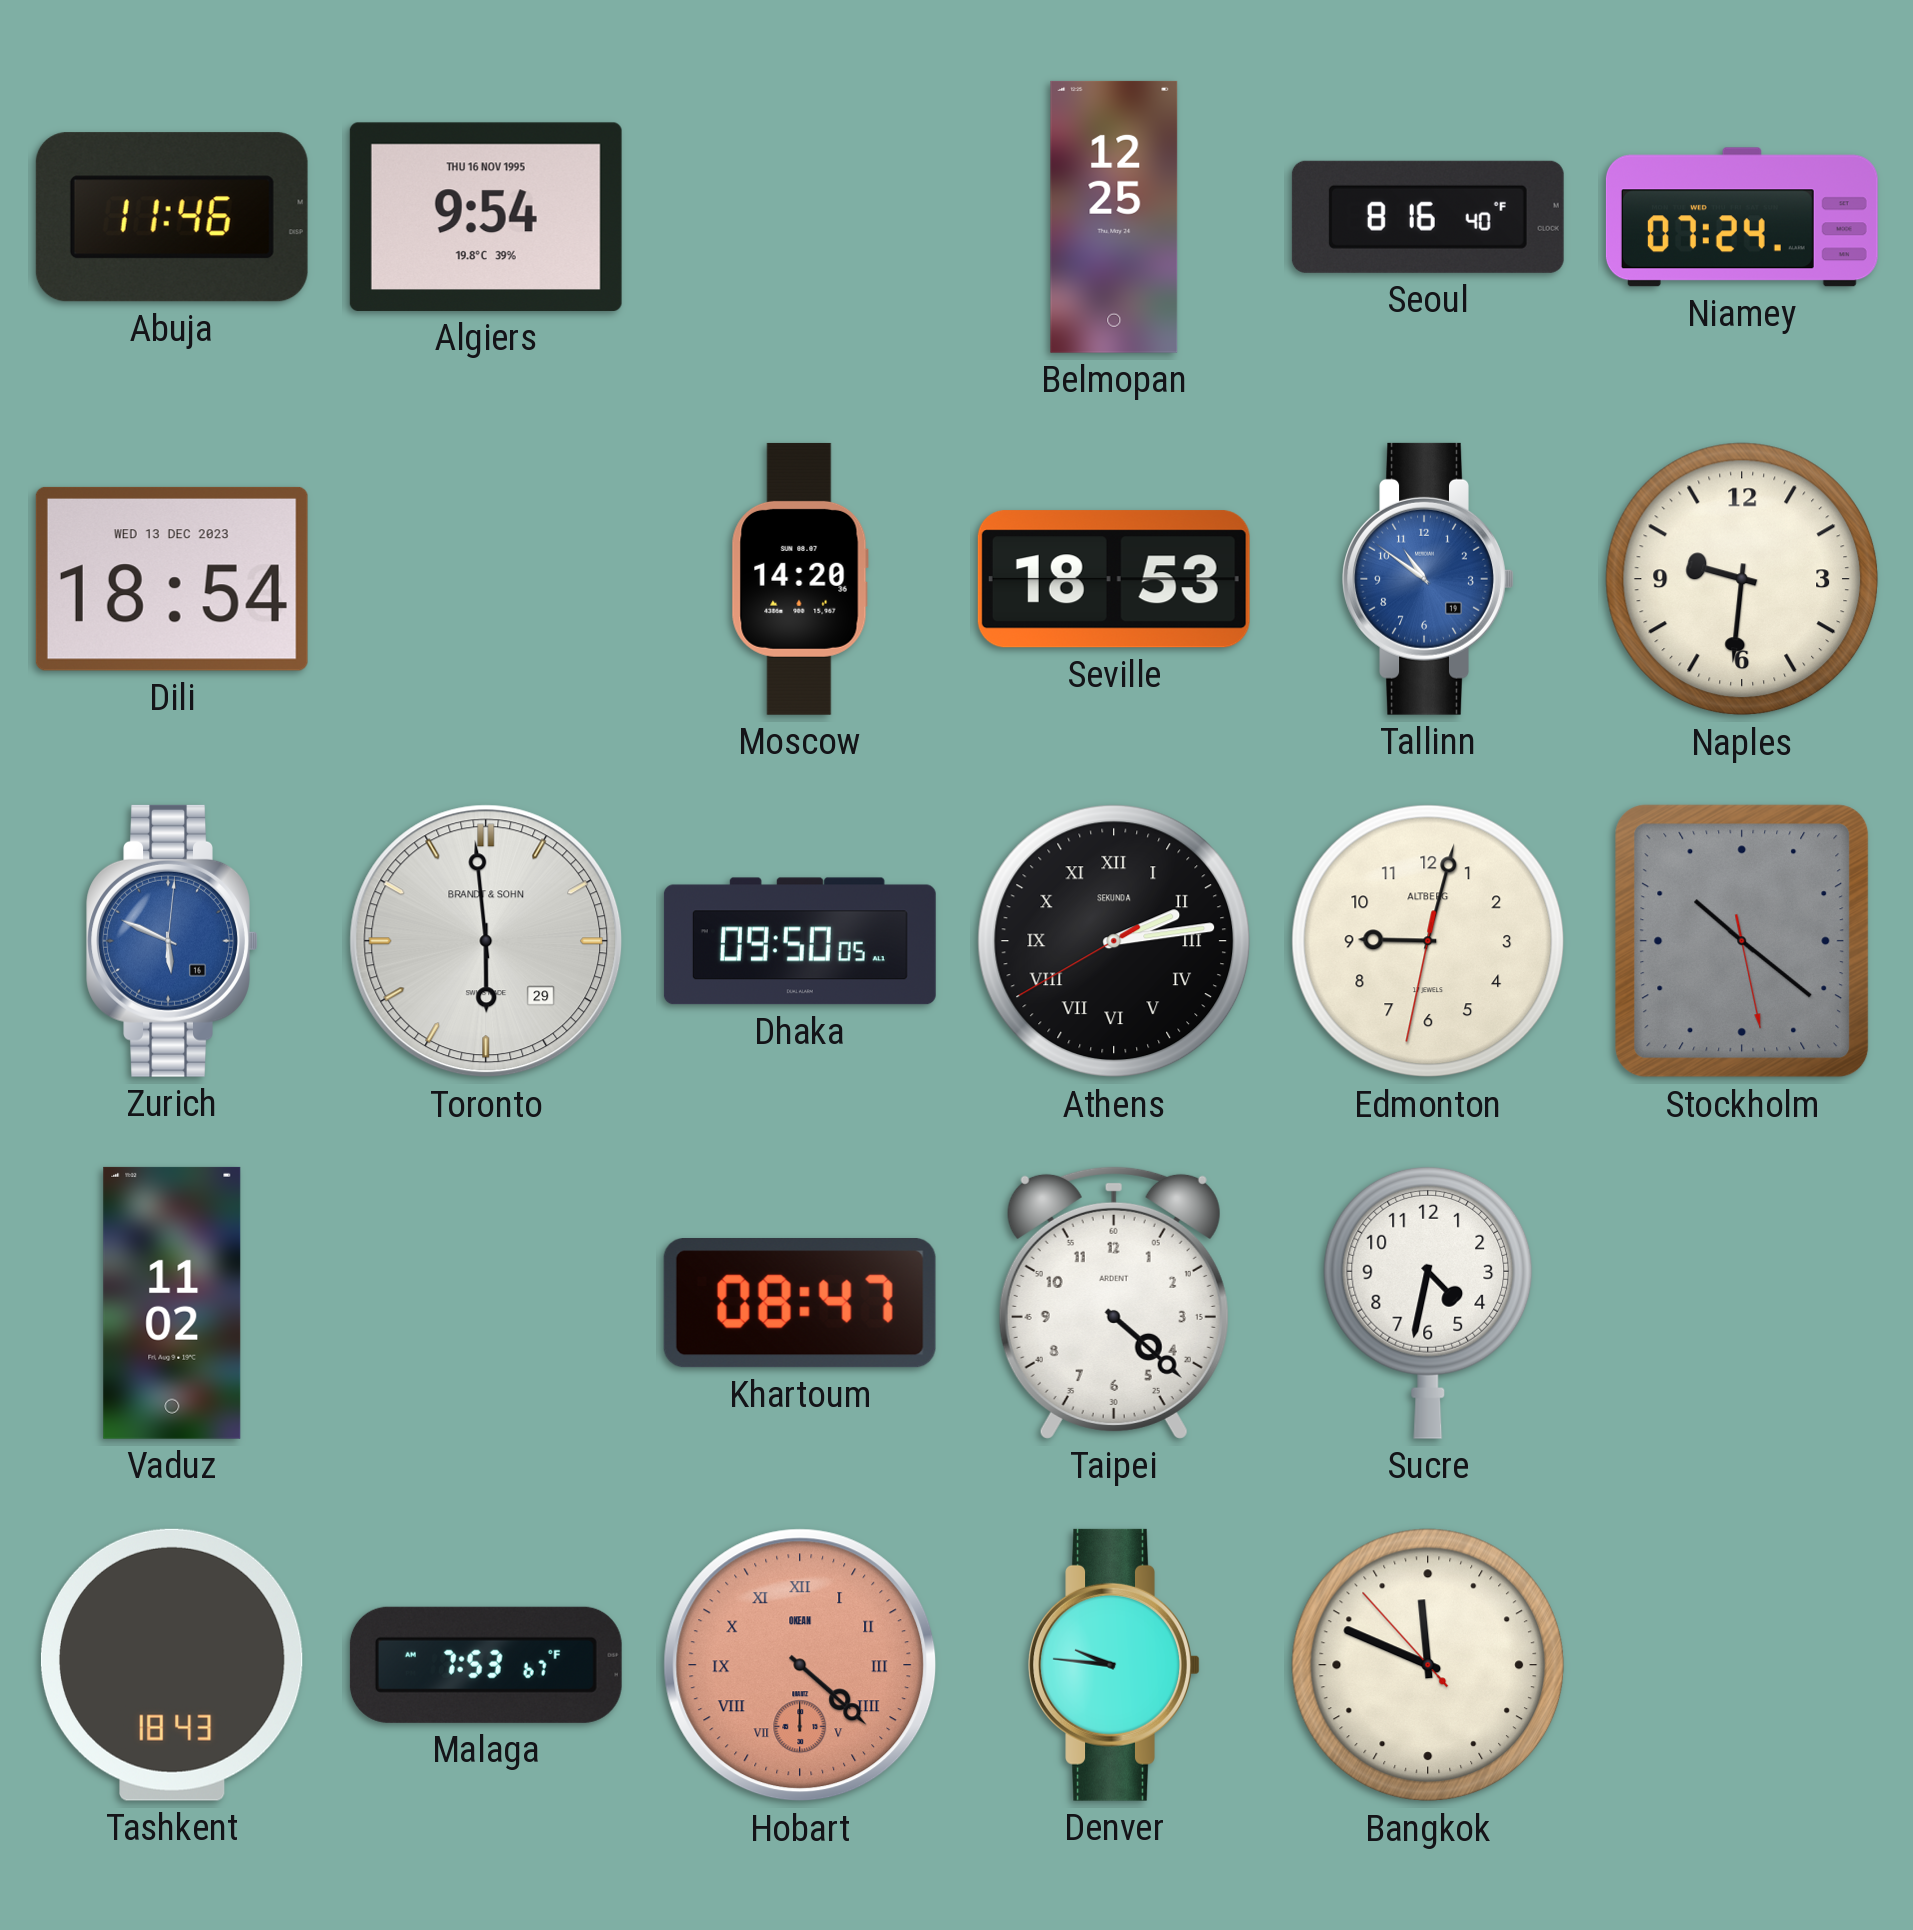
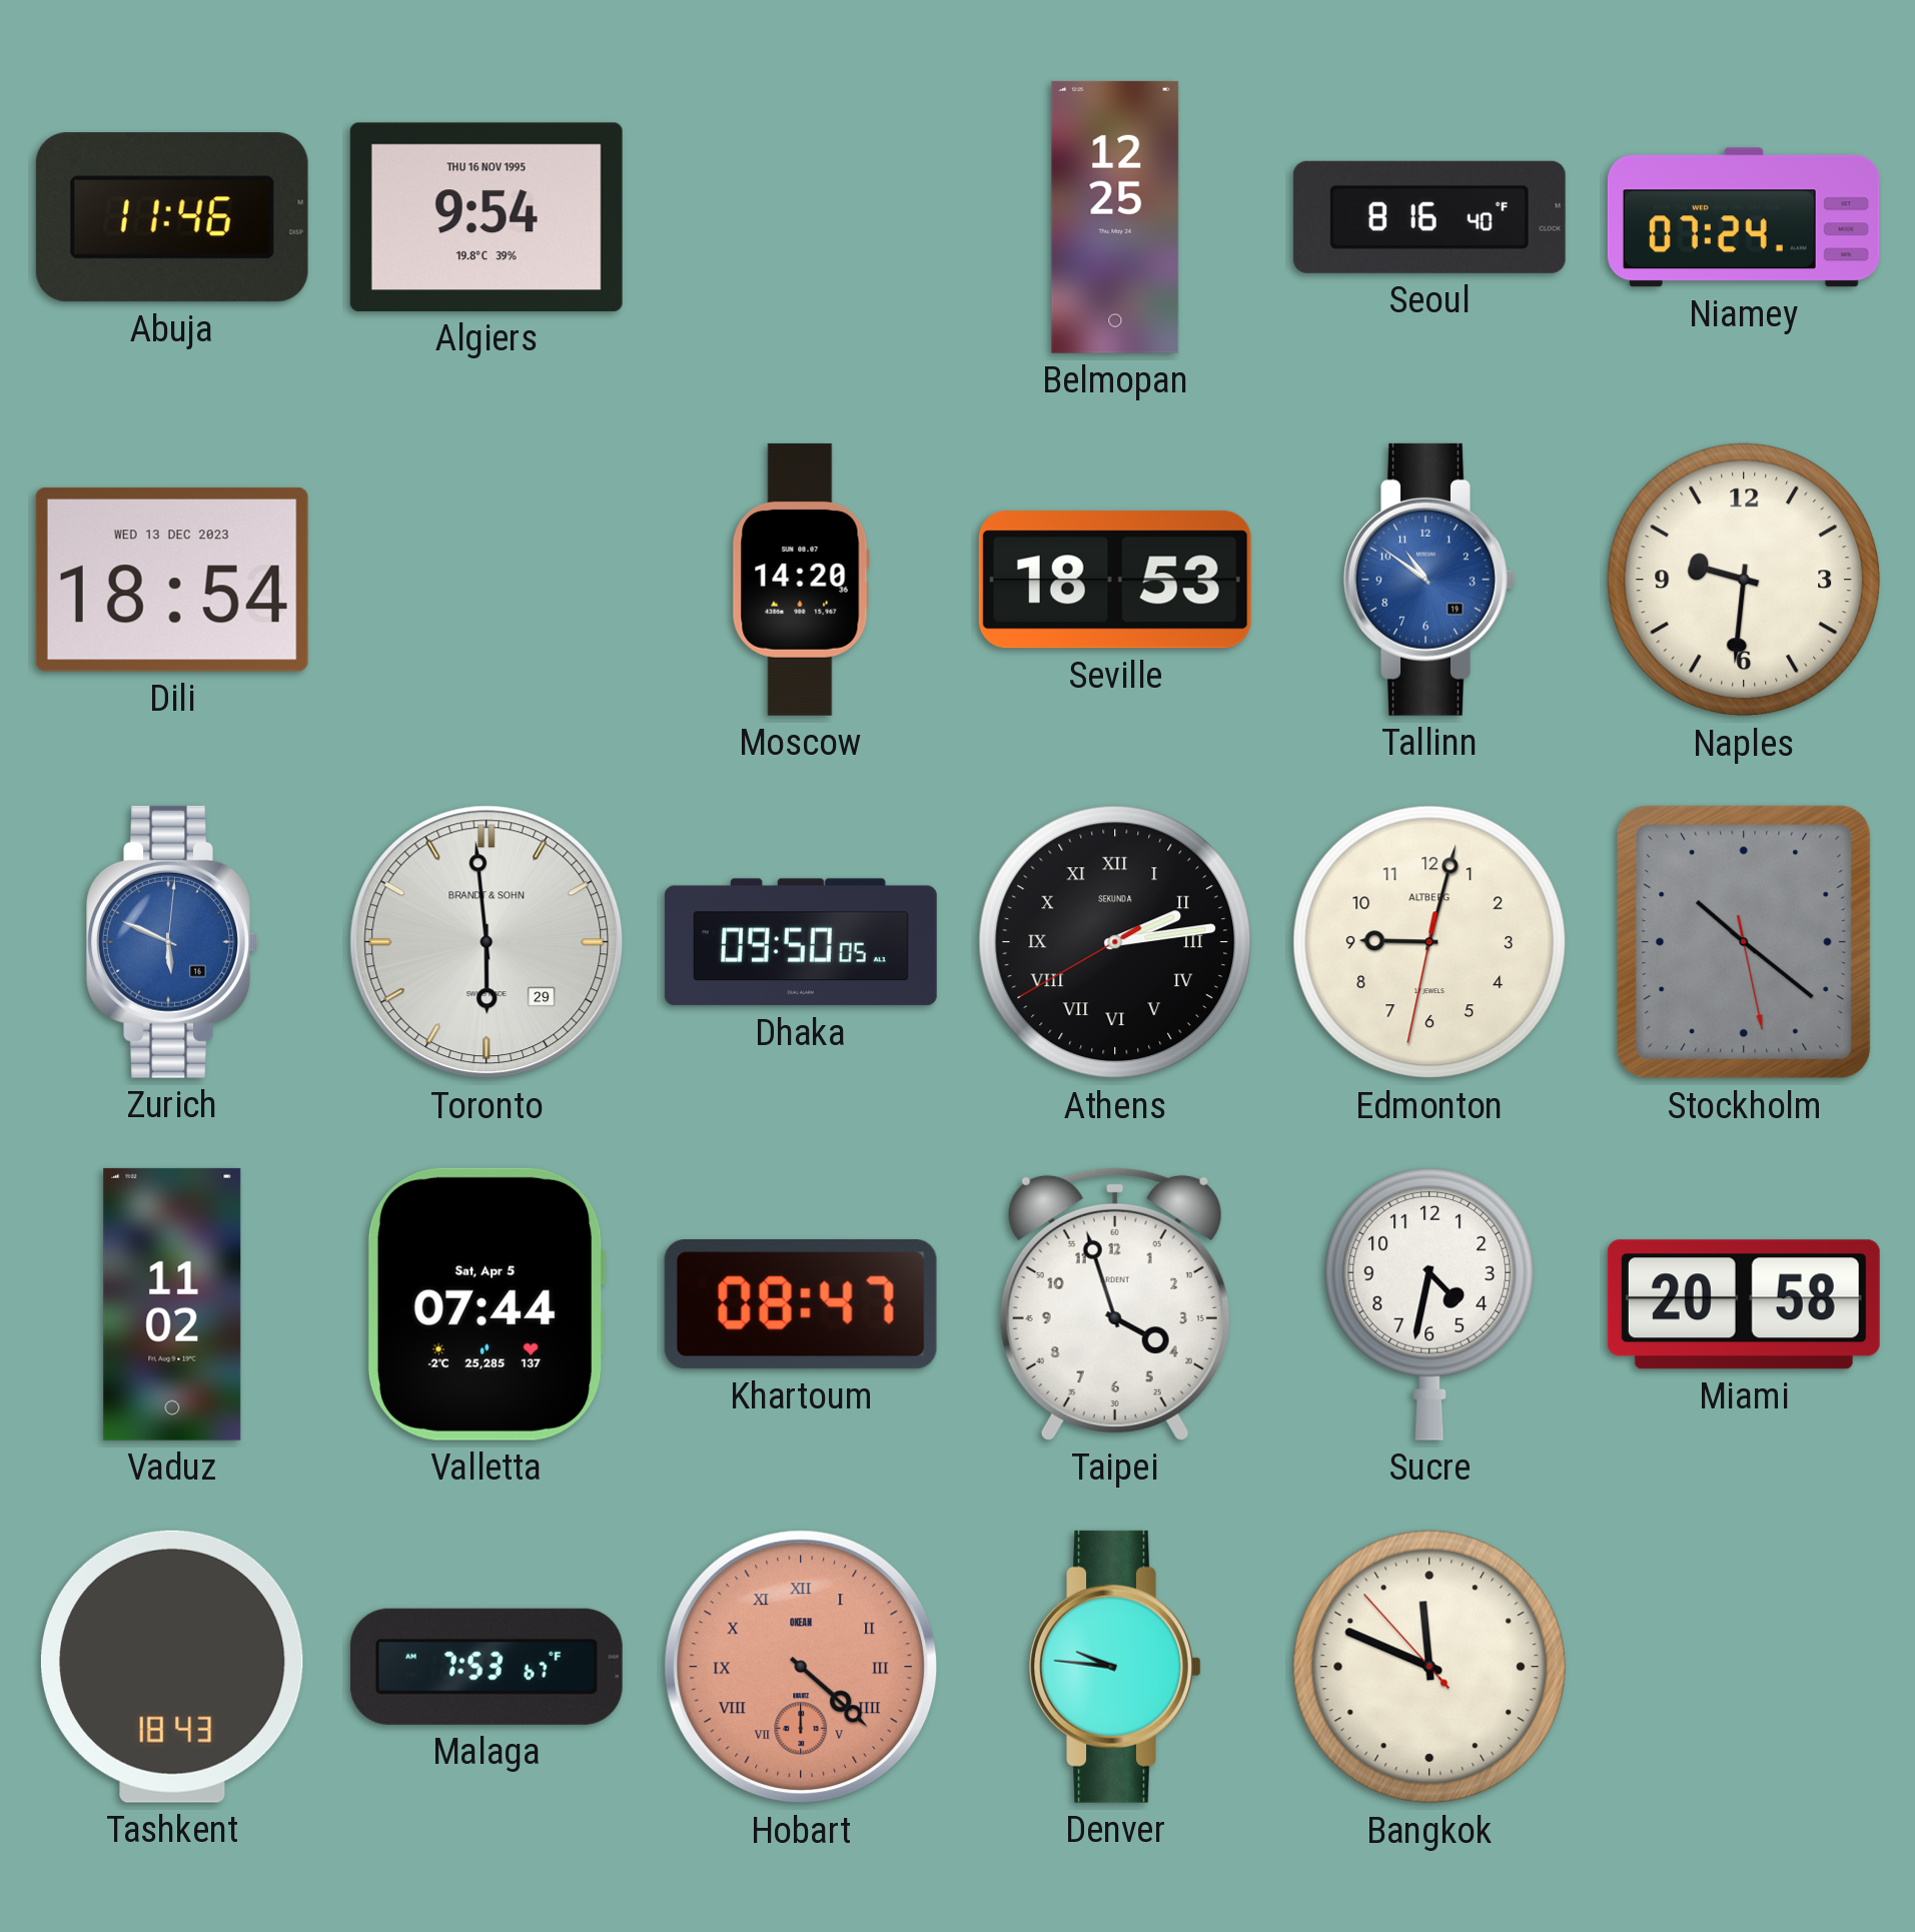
Valletta: none -> 07:44 (487, 1304)
Taipei: 4:22 -> 3:57 (1115, 1303)
Miami: none -> 20:58 (1744, 1304)
